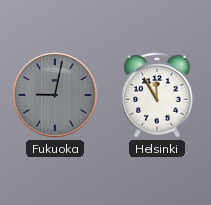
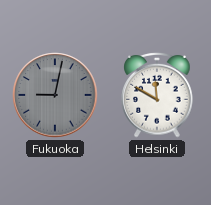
Helsinki: 11:55 -> 11:50 (157, 95)
